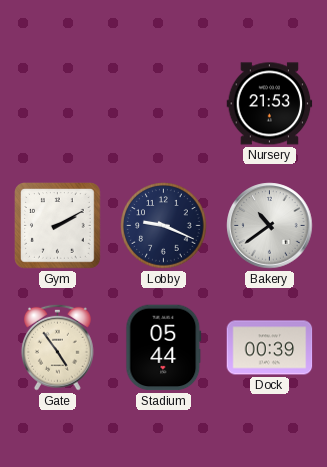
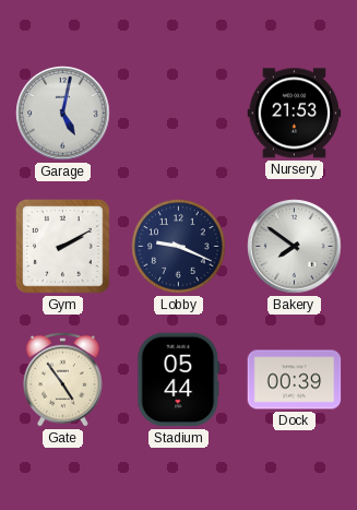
Garage: none -> 5:02 (63, 114)
Bakery: 10:39 -> 7:51 (295, 247)
